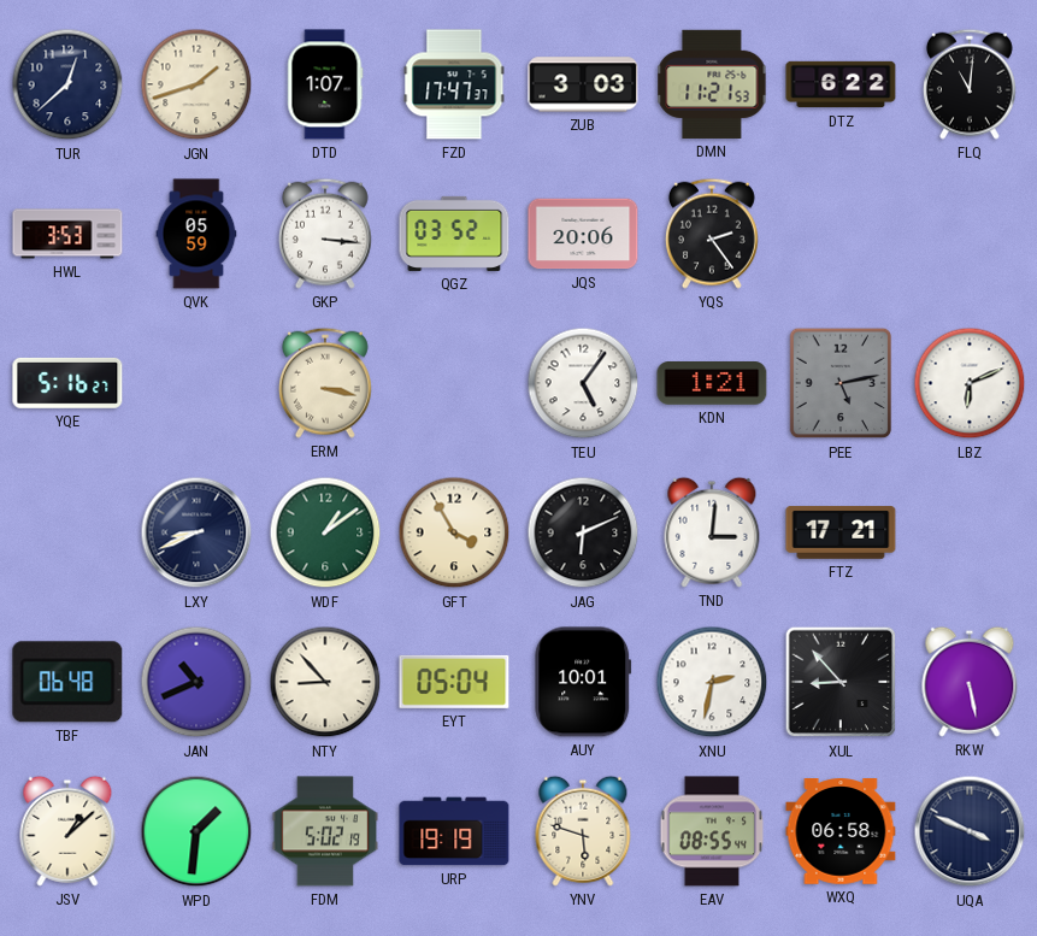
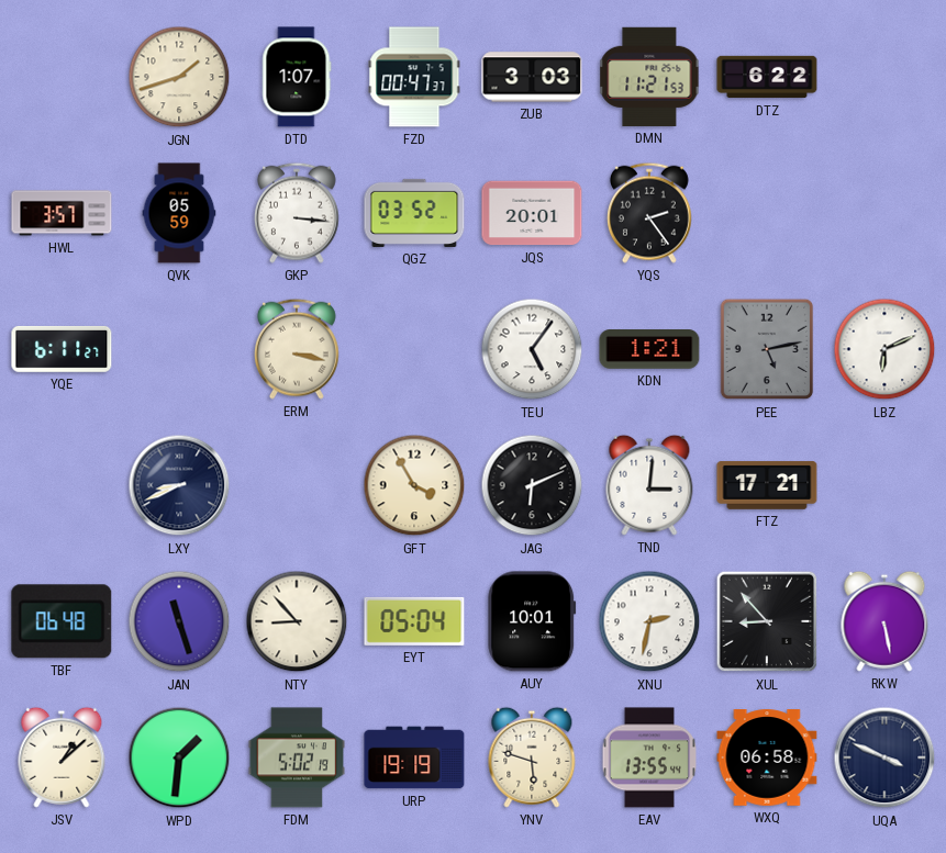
TUR: 12:38 -> none (67, 84)
FZD: 17:47 -> 00:47 (414, 77)
FLQ: 11:01 -> none (970, 84)
HWL: 3:53 -> 3:57 (62, 213)
JQS: 20:06 -> 20:01 (532, 213)
YQE: 5:16 -> 6:11 (62, 349)
WDF: 1:09 -> none (325, 532)
JAN: 10:41 -> 11:27 (179, 621)
EAV: 08:55 -> 13:55 (649, 757)
